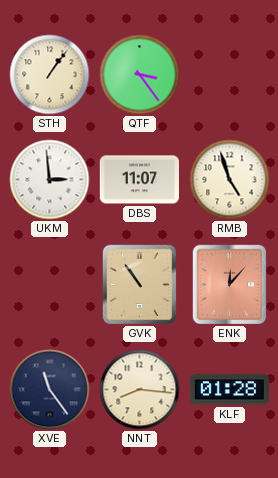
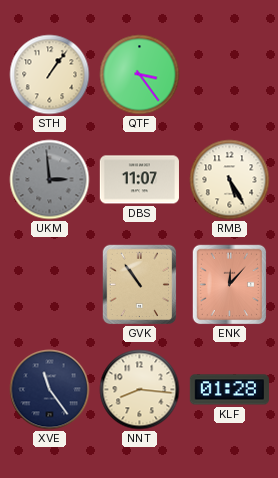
UKM dial: white -> grey (50, 180)
RMB: 4:57 -> 5:25 (230, 180)
